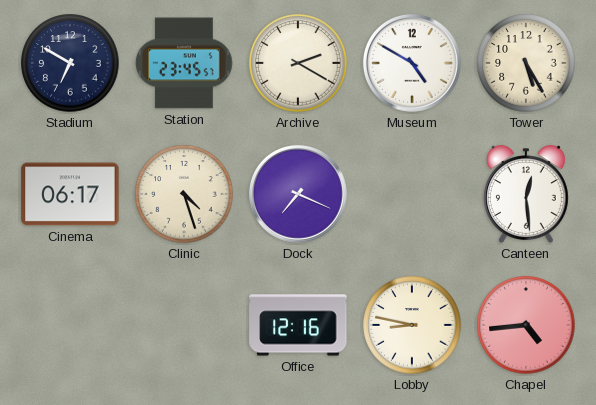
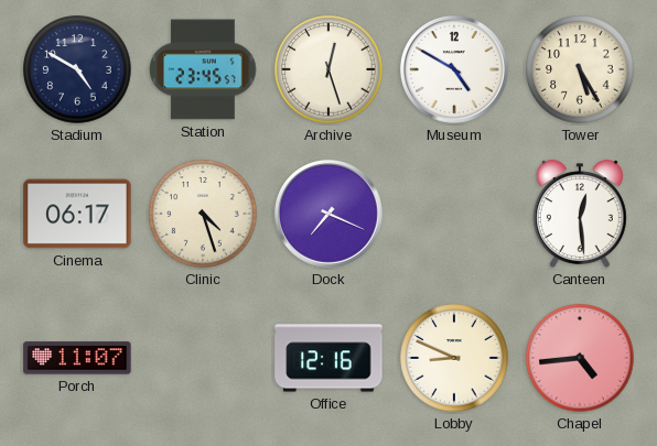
Stadium: 6:50 -> 4:50 (77, 69)
Archive: 2:20 -> 12:27 (328, 69)
Porch: none -> 11:07 (77, 358)
Lobby: 8:47 -> 8:49 (454, 358)
